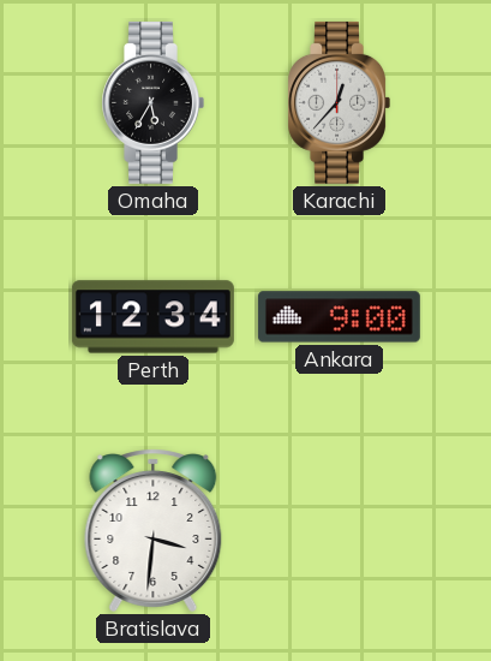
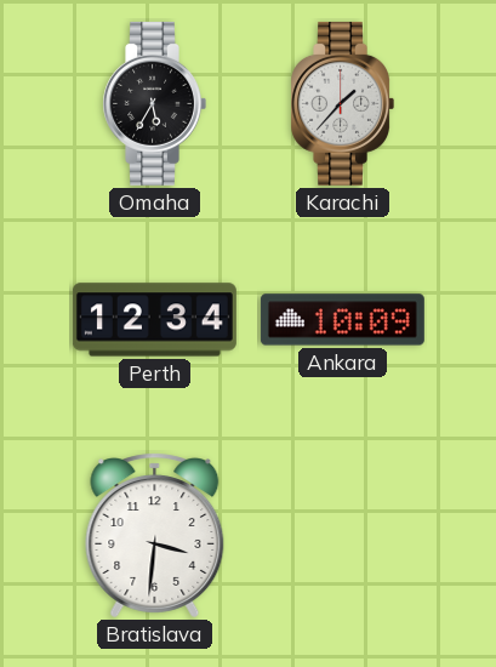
Karachi: 12:37 -> 1:37 (342, 103)
Ankara: 9:00 -> 10:09 (342, 320)
